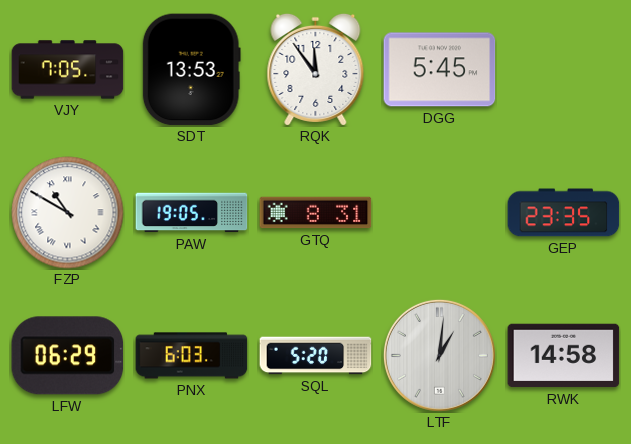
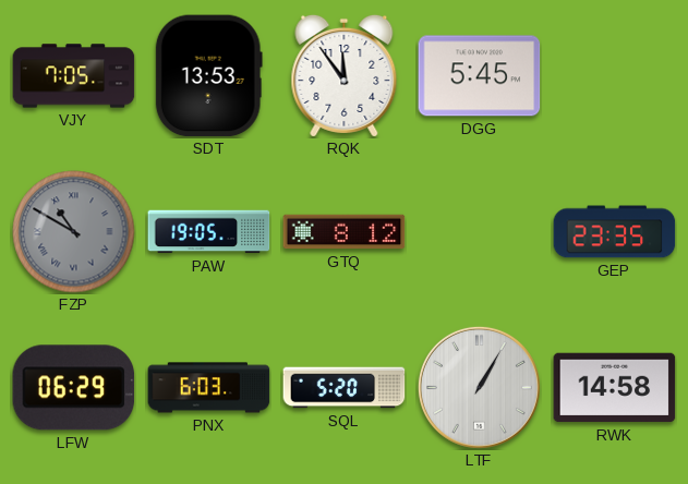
FZP dial: white -> grey (74, 232)
GTQ: 8:31 -> 8:12 (345, 232)
LTF: 1:01 -> 1:05 (479, 387)
